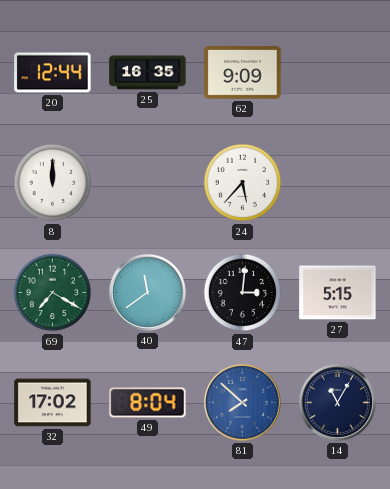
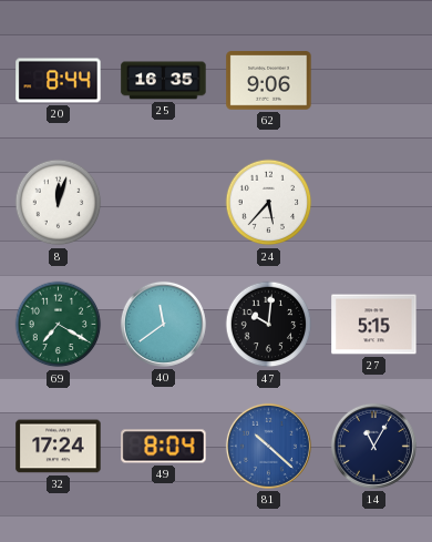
20: 12:44 -> 8:44 (59, 81)
62: 9:09 -> 9:06 (269, 81)
8: 12:00 -> 12:03 (59, 203)
47: 3:01 -> 10:01 (269, 325)
32: 17:02 -> 17:24 (59, 447)
81: 7:52 -> 10:22 (268, 446)
